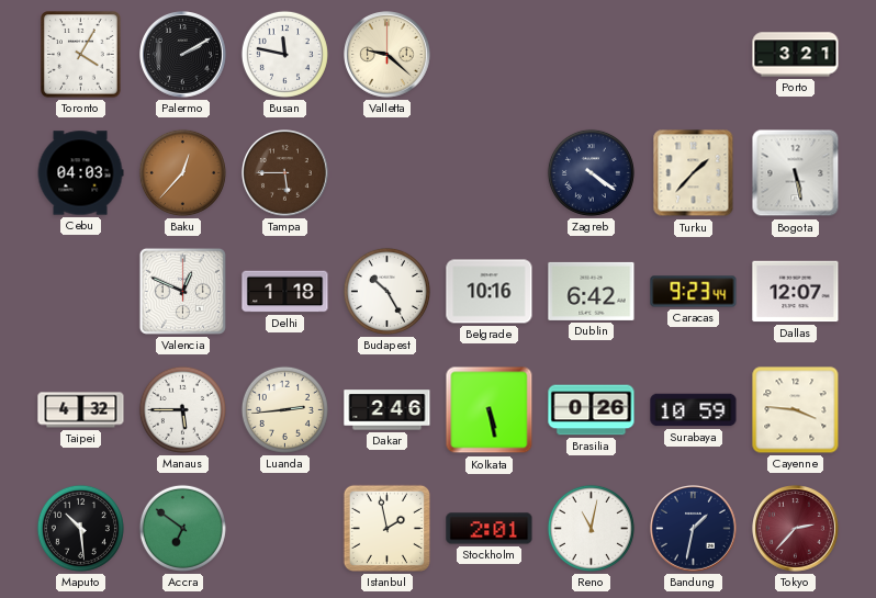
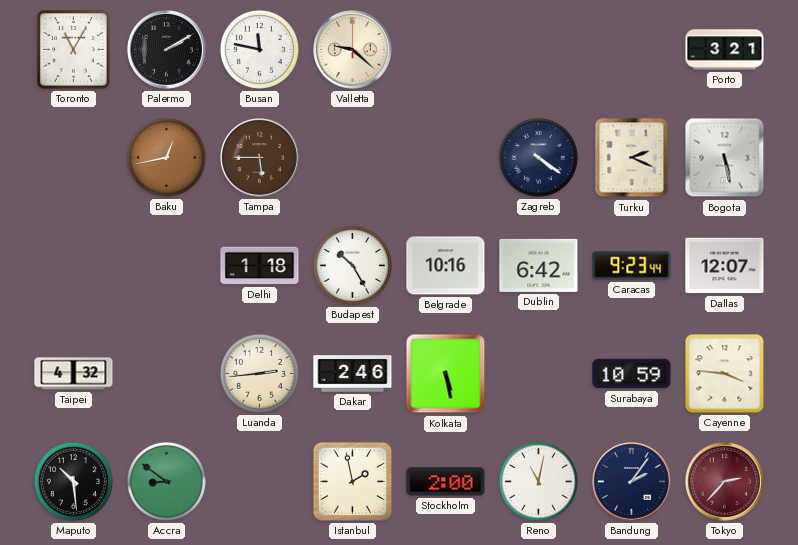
Toronto: 4:05 -> 11:05 (74, 50)
Cebu: 04:03 -> none (80, 173)
Baku: 12:37 -> 12:43 (166, 157)
Turku: 1:37 -> 2:19 (632, 158)
Valencia: 12:49 -> none (182, 291)
Manaus: 5:45 -> none (182, 409)
Brasilia: 0:26 -> none (592, 410)
Accra: 6:51 -> 8:51 (166, 481)
Stockholm: 2:01 -> 2:00 (446, 482)
Bandung: 1:32 -> 2:06 (632, 482)
